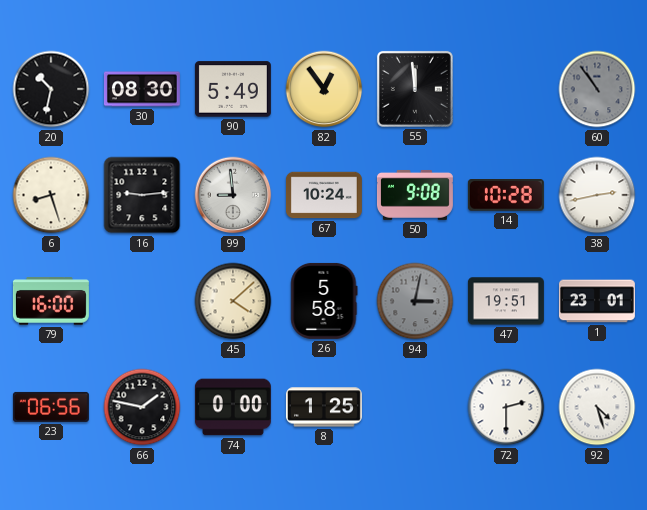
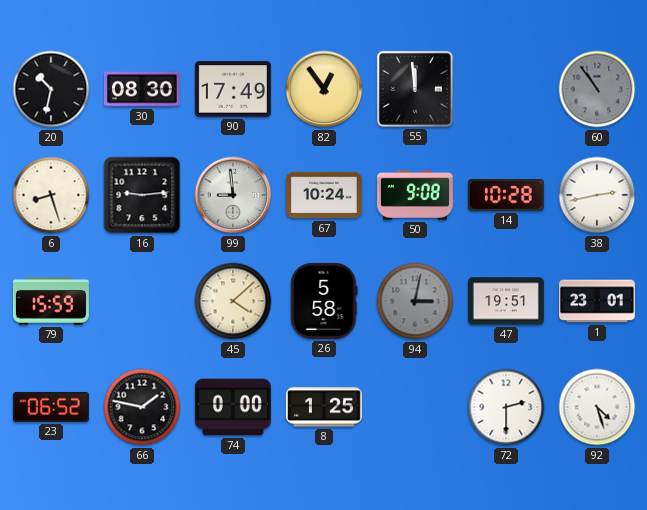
90: 5:49 -> 17:49 (233, 89)
79: 16:00 -> 15:59 (51, 301)
23: 06:56 -> 06:52 (51, 407)
